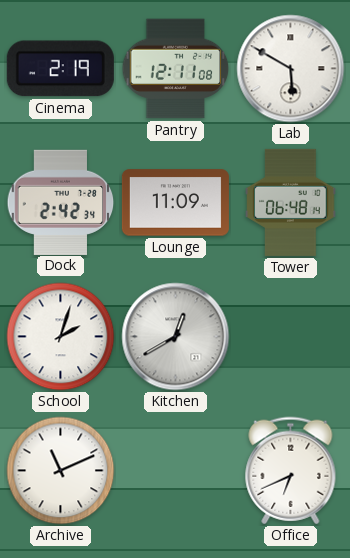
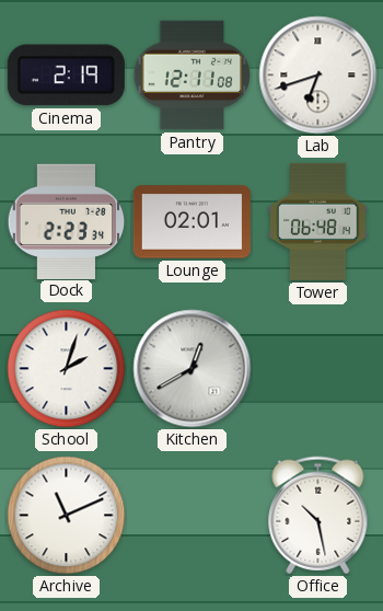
Lab: 5:50 -> 6:42 (318, 76)
Dock: 2:42 -> 2:23 (67, 221)
Lounge: 11:09 -> 02:01 (191, 222)
Office: 6:41 -> 10:28 (318, 516)
